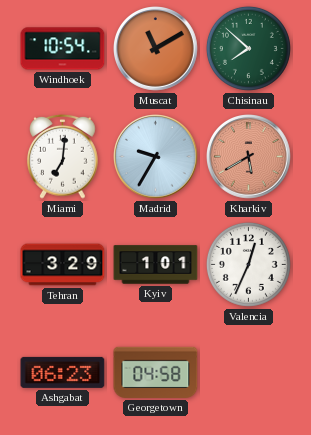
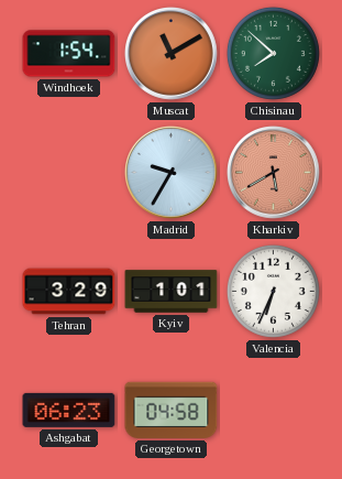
Windhoek: 10:54 -> 1:54 (69, 54)
Miami: 7:01 -> none (63, 156)
Valencia: 12:34 -> 6:34 (273, 291)
